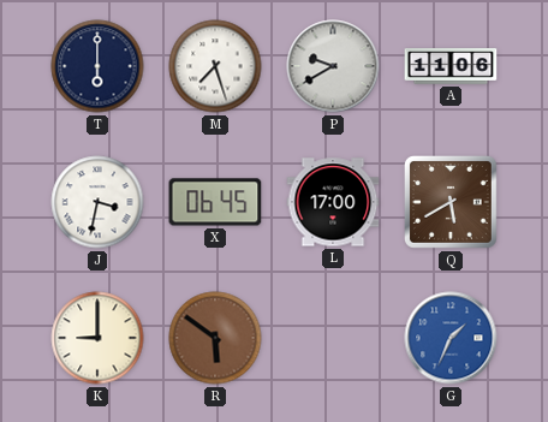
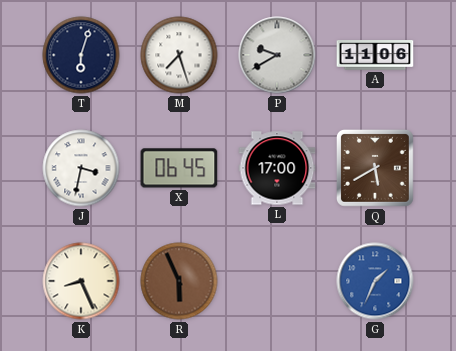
T: 6:00 -> 6:03 (81, 55)
K: 9:00 -> 8:26 (81, 281)
R: 5:51 -> 5:56 (179, 281)
